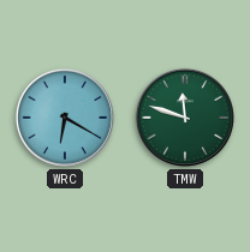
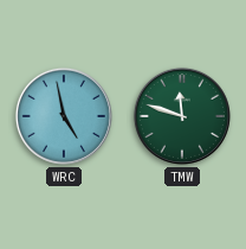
WRC: 6:20 -> 4:58 (64, 116)
